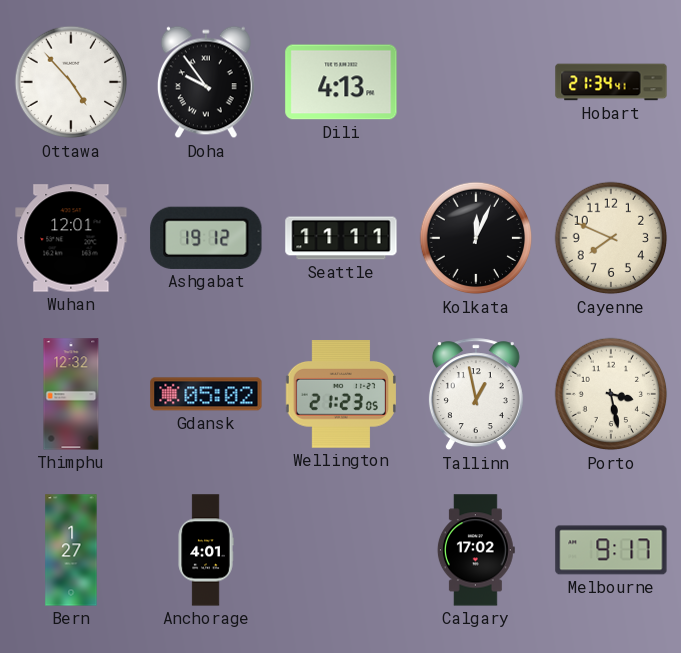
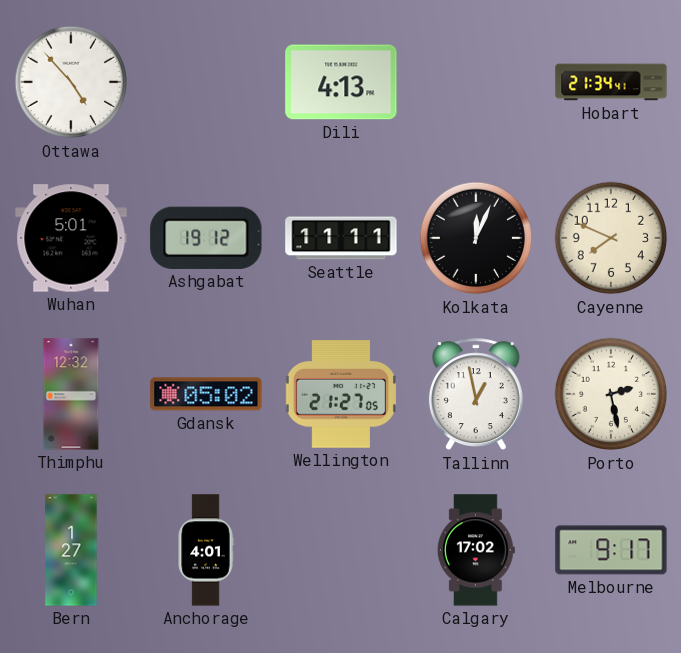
Doha: 9:54 -> none (206, 82)
Wuhan: 12:01 -> 5:01 (71, 238)
Wellington: 21:23 -> 21:27 (341, 394)
Porto: 3:28 -> 2:28 (611, 394)
